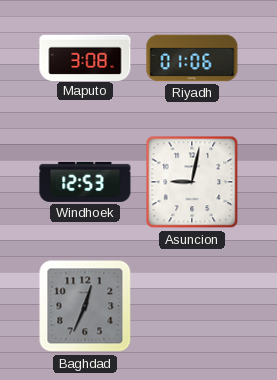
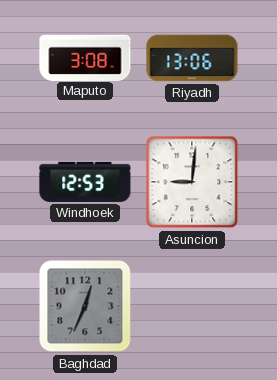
Riyadh: 01:06 -> 13:06 (192, 58)
Asuncion: 9:02 -> 9:01 (192, 182)
